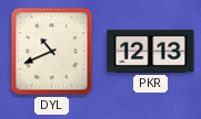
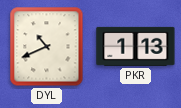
PKR: 12:13 -> 1:13 (136, 46)
